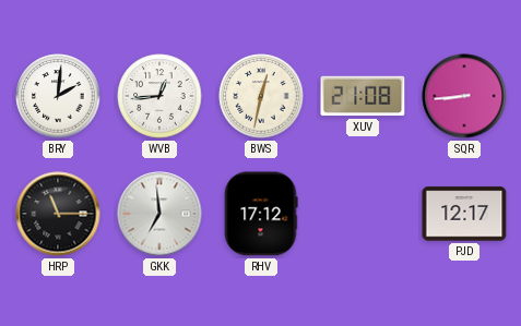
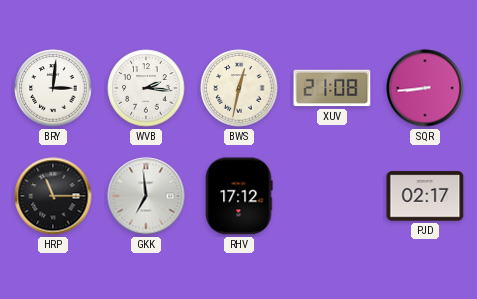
BRY: 2:01 -> 3:01 (53, 88)
WVB: 12:44 -> 2:16 (146, 88)
PJD: 12:17 -> 02:17 (425, 196)
